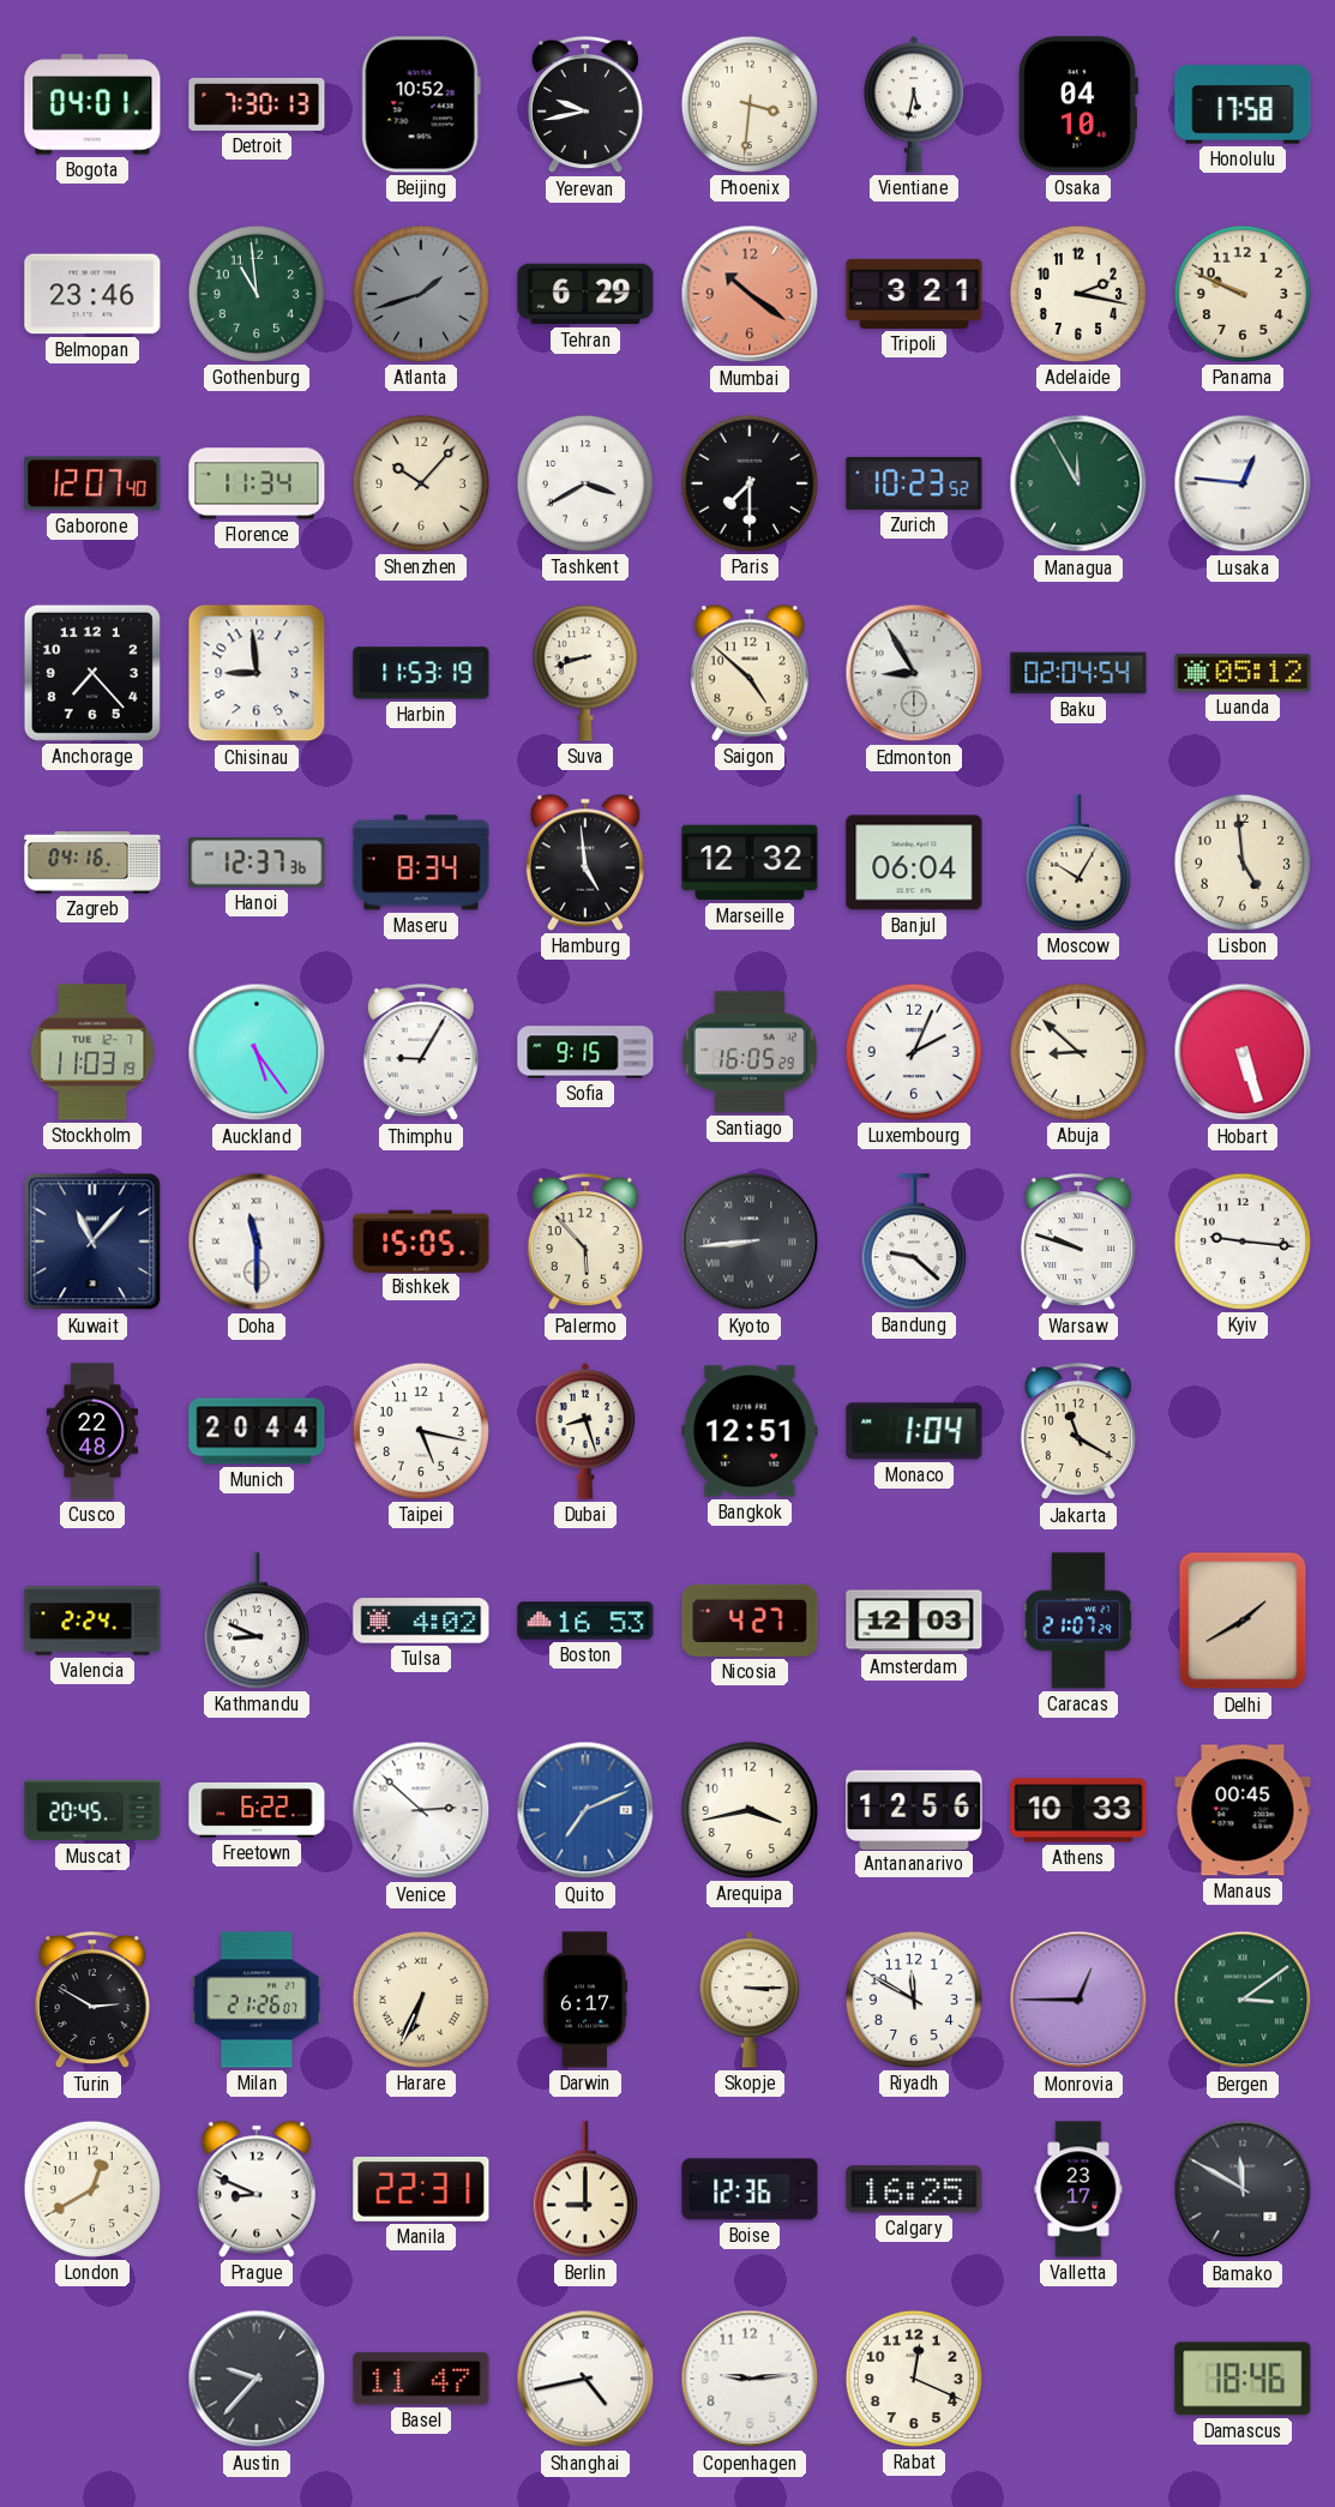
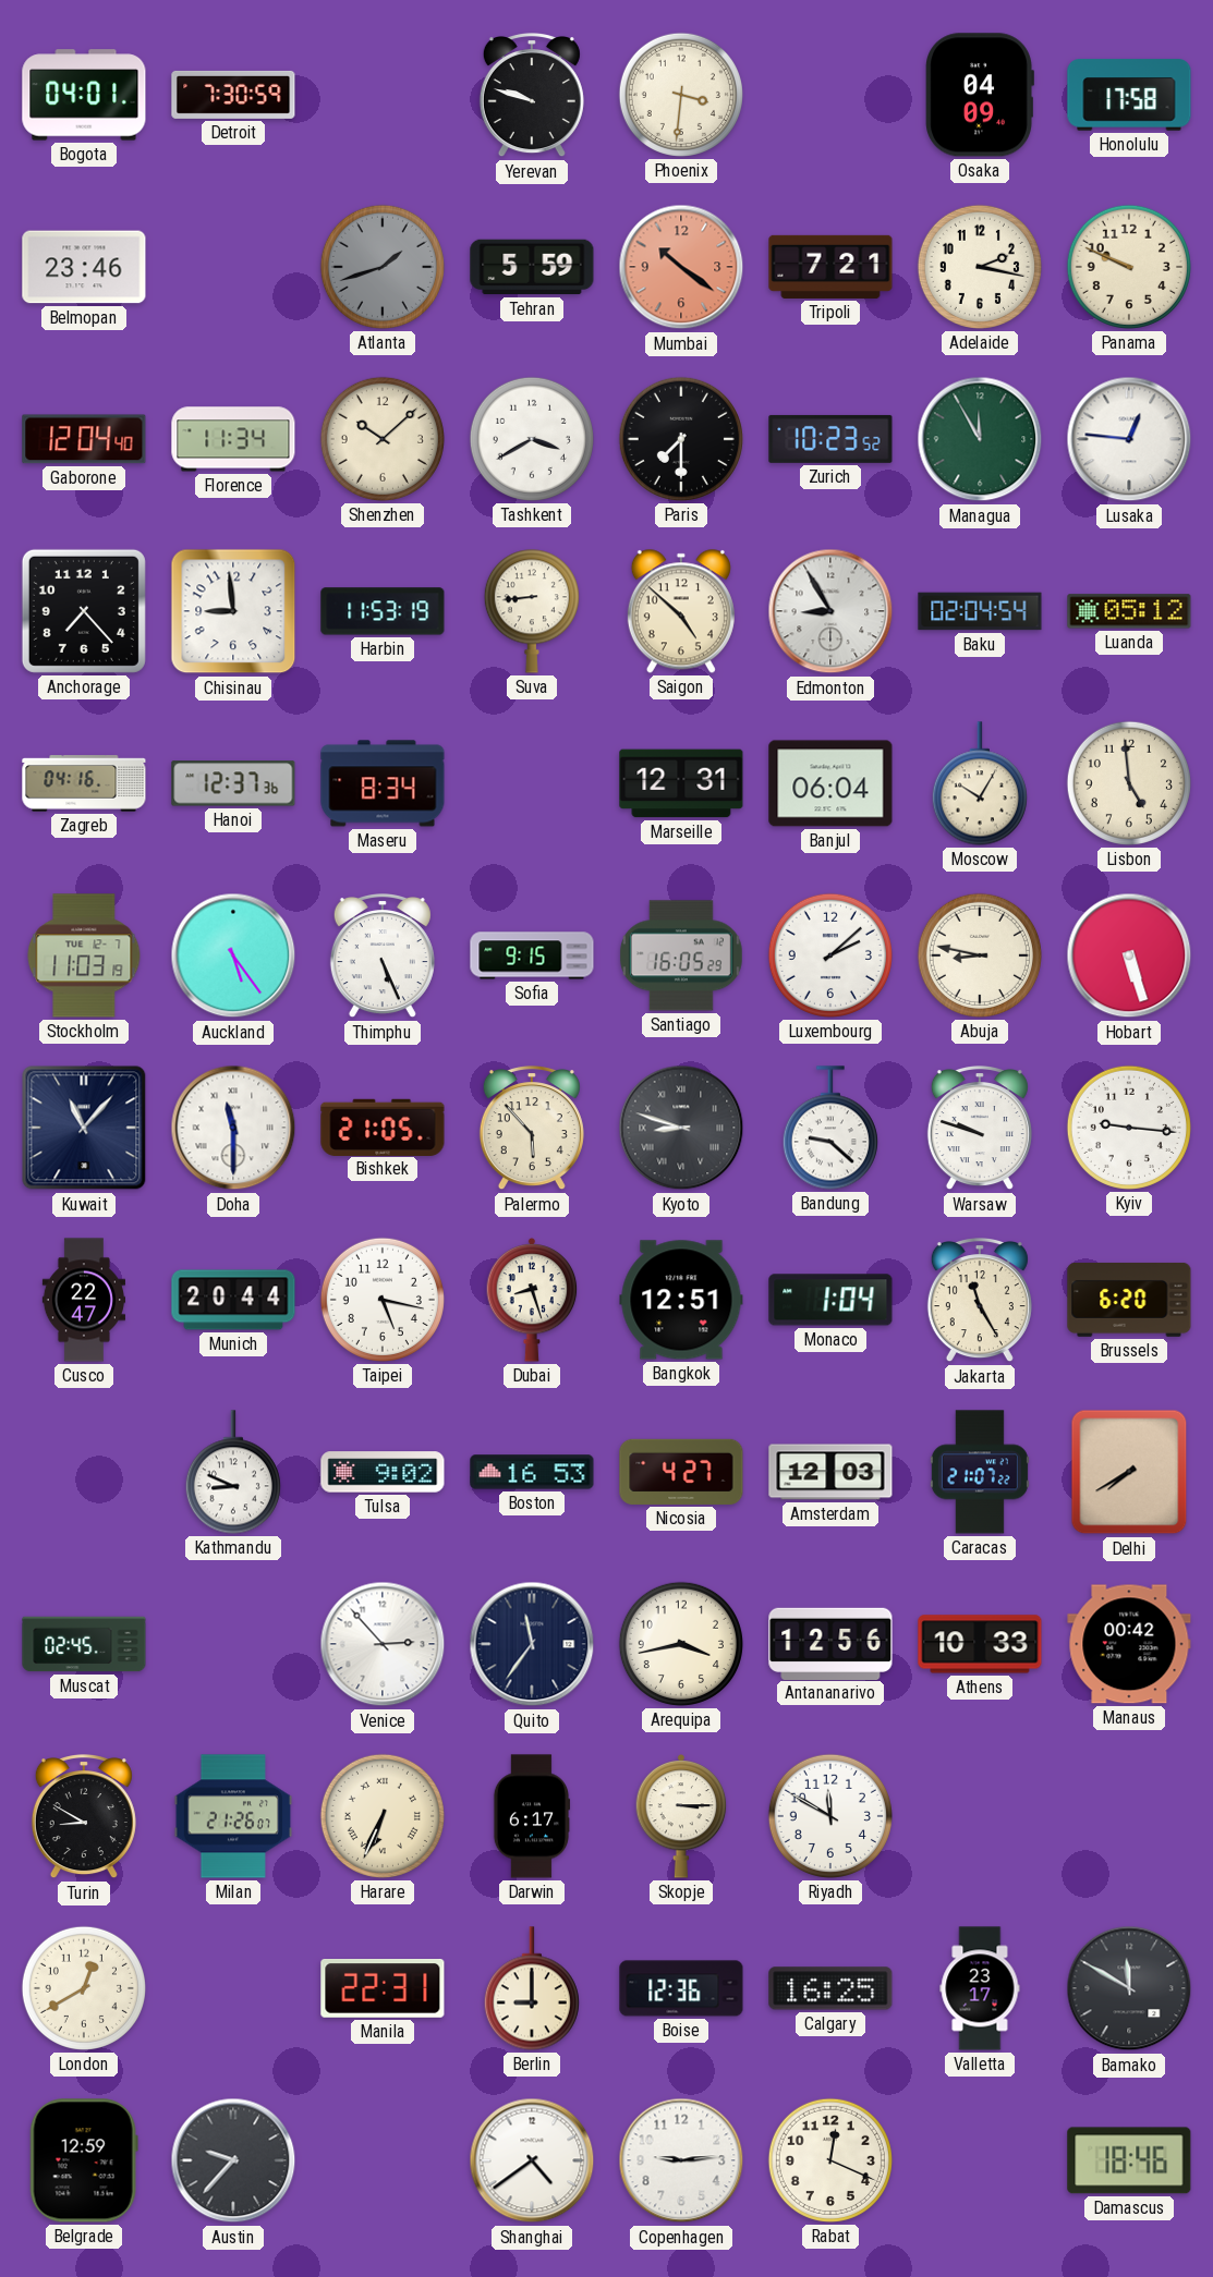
Detroit: 7:30:13 -> 7:30:59 (233, 95)
Beijing: 10:52 -> none (421, 104)
Yerevan: 9:43 -> 9:48 (532, 96)
Vientiane: 5:32 -> none (914, 104)
Osaka: 04:10 -> 04:09 (980, 95)
Gothenburg: 10:59 -> none (257, 294)
Tehran: 6:29 -> 5:59 (532, 267)
Tripoli: 3:21 -> 7:21 (830, 267)
Gaborone: 12:07 -> 12:04 (84, 439)
Shenzhen: 10:07 -> 10:08 (383, 439)
Suva: 8:42 -> 8:44 (532, 611)
Hamburg: 4:59 -> none (585, 862)
Marseille: 12:32 -> 12:31 (681, 783)
Thimphu: 9:05 -> 5:26 (383, 957)
Luxembourg: 2:04 -> 2:08 (830, 955)
Abuja: 8:52 -> 8:47 (980, 955)
Bishkek: 15:05 -> 21:05 (383, 1127)
Kyoto: 8:44 -> 8:48 (681, 1128)
Cusco: 22:48 -> 22:47 (83, 1300)
Jakarta: 11:20 -> 11:25 (980, 1301)
Brussels: none -> 6:20 (1129, 1300)
Valencia: 2:24 -> none (92, 1621)
Tulsa: 4:02 -> 9:02 (383, 1472)
Caracas: 21:07:29 -> 21:07:22 (980, 1472)
Delhi: 1:40 -> 7:40 (1129, 1472)
Muscat: 20:45 -> 02:45 (84, 1644)
Freetown: 6:22 -> none (257, 1810)
Venice: 2:52 -> 2:53 (383, 1644)
Quito: 7:11 -> 11:36 (532, 1644)
Quito dial: blue -> navy (532, 1644)
Manaus: 00:45 -> 00:42 (1129, 1644)
Turin: 2:50 -> 8:50 (84, 1817)
Monrovia: 12:45 -> none (1078, 2000)
Bergen: 3:09 -> none (1243, 2000)
Prague: 8:49 -> none (257, 2189)
Belgrade: none -> 12:59 (84, 2160)
Basel: 11:47 -> none (421, 2379)
Shanghai: 4:43 -> 4:39 (532, 2160)
